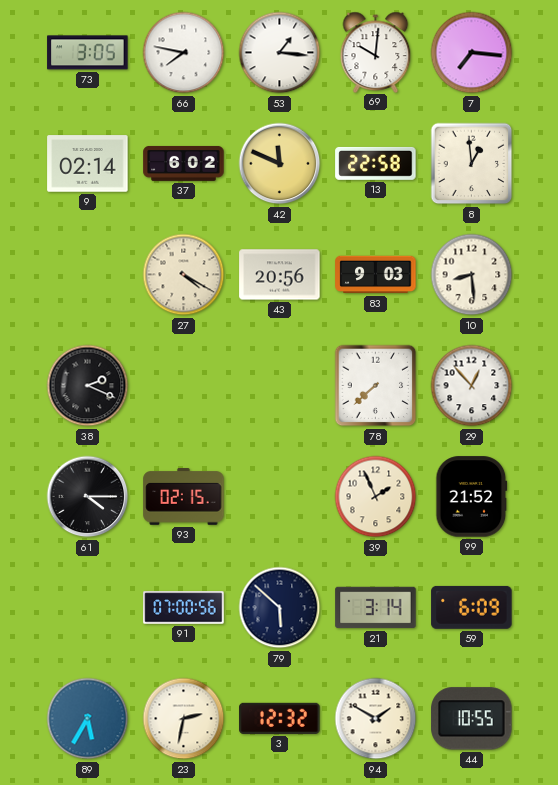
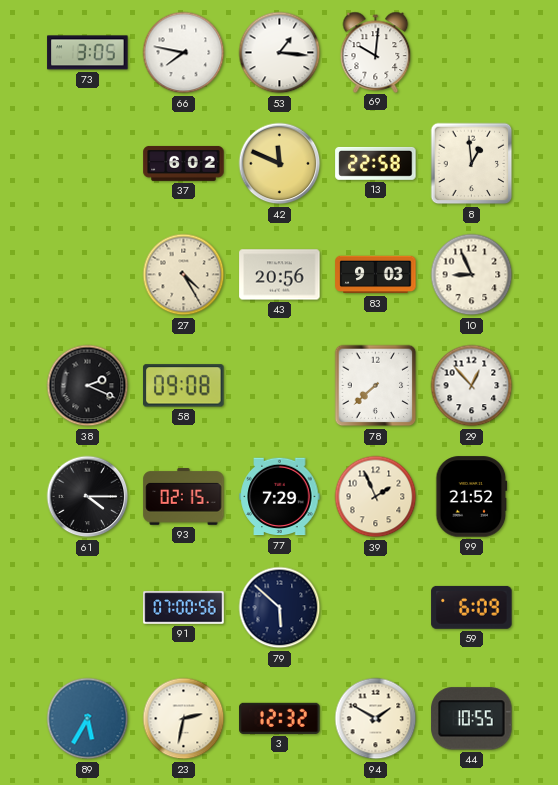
7: 7:16 -> none (472, 53)
9: 02:14 -> none (88, 164)
27: 4:20 -> 4:25 (184, 275)
10: 8:29 -> 8:56 (472, 275)
58: none -> 09:08 (184, 386)
77: none -> 7:29 (280, 497)
21: 3:14 -> none (376, 608)
